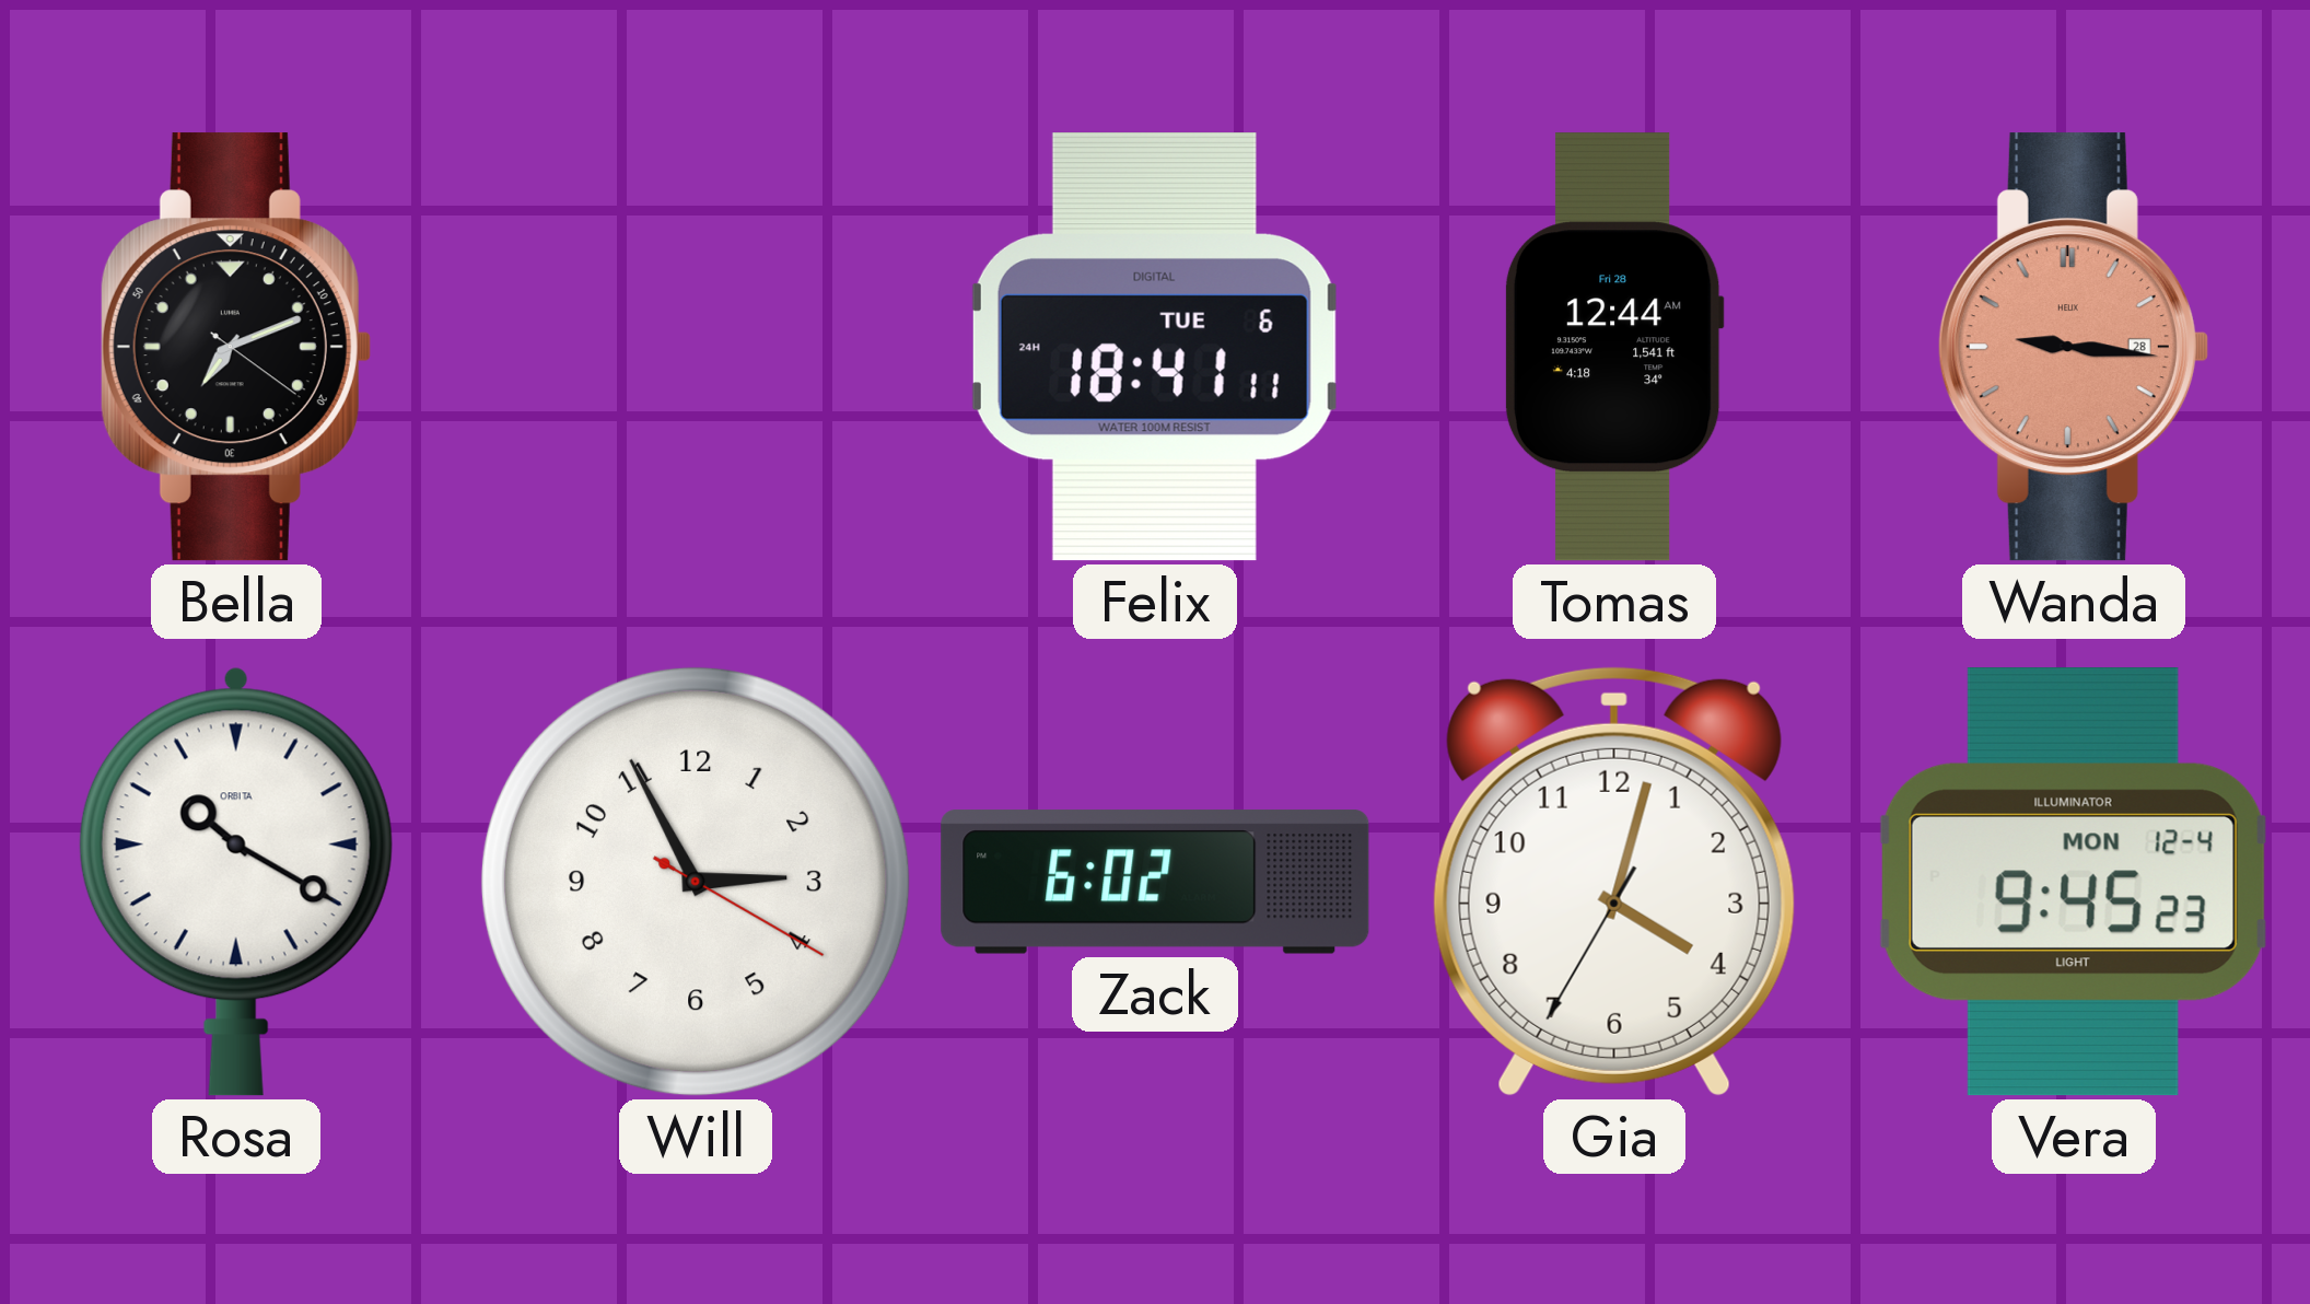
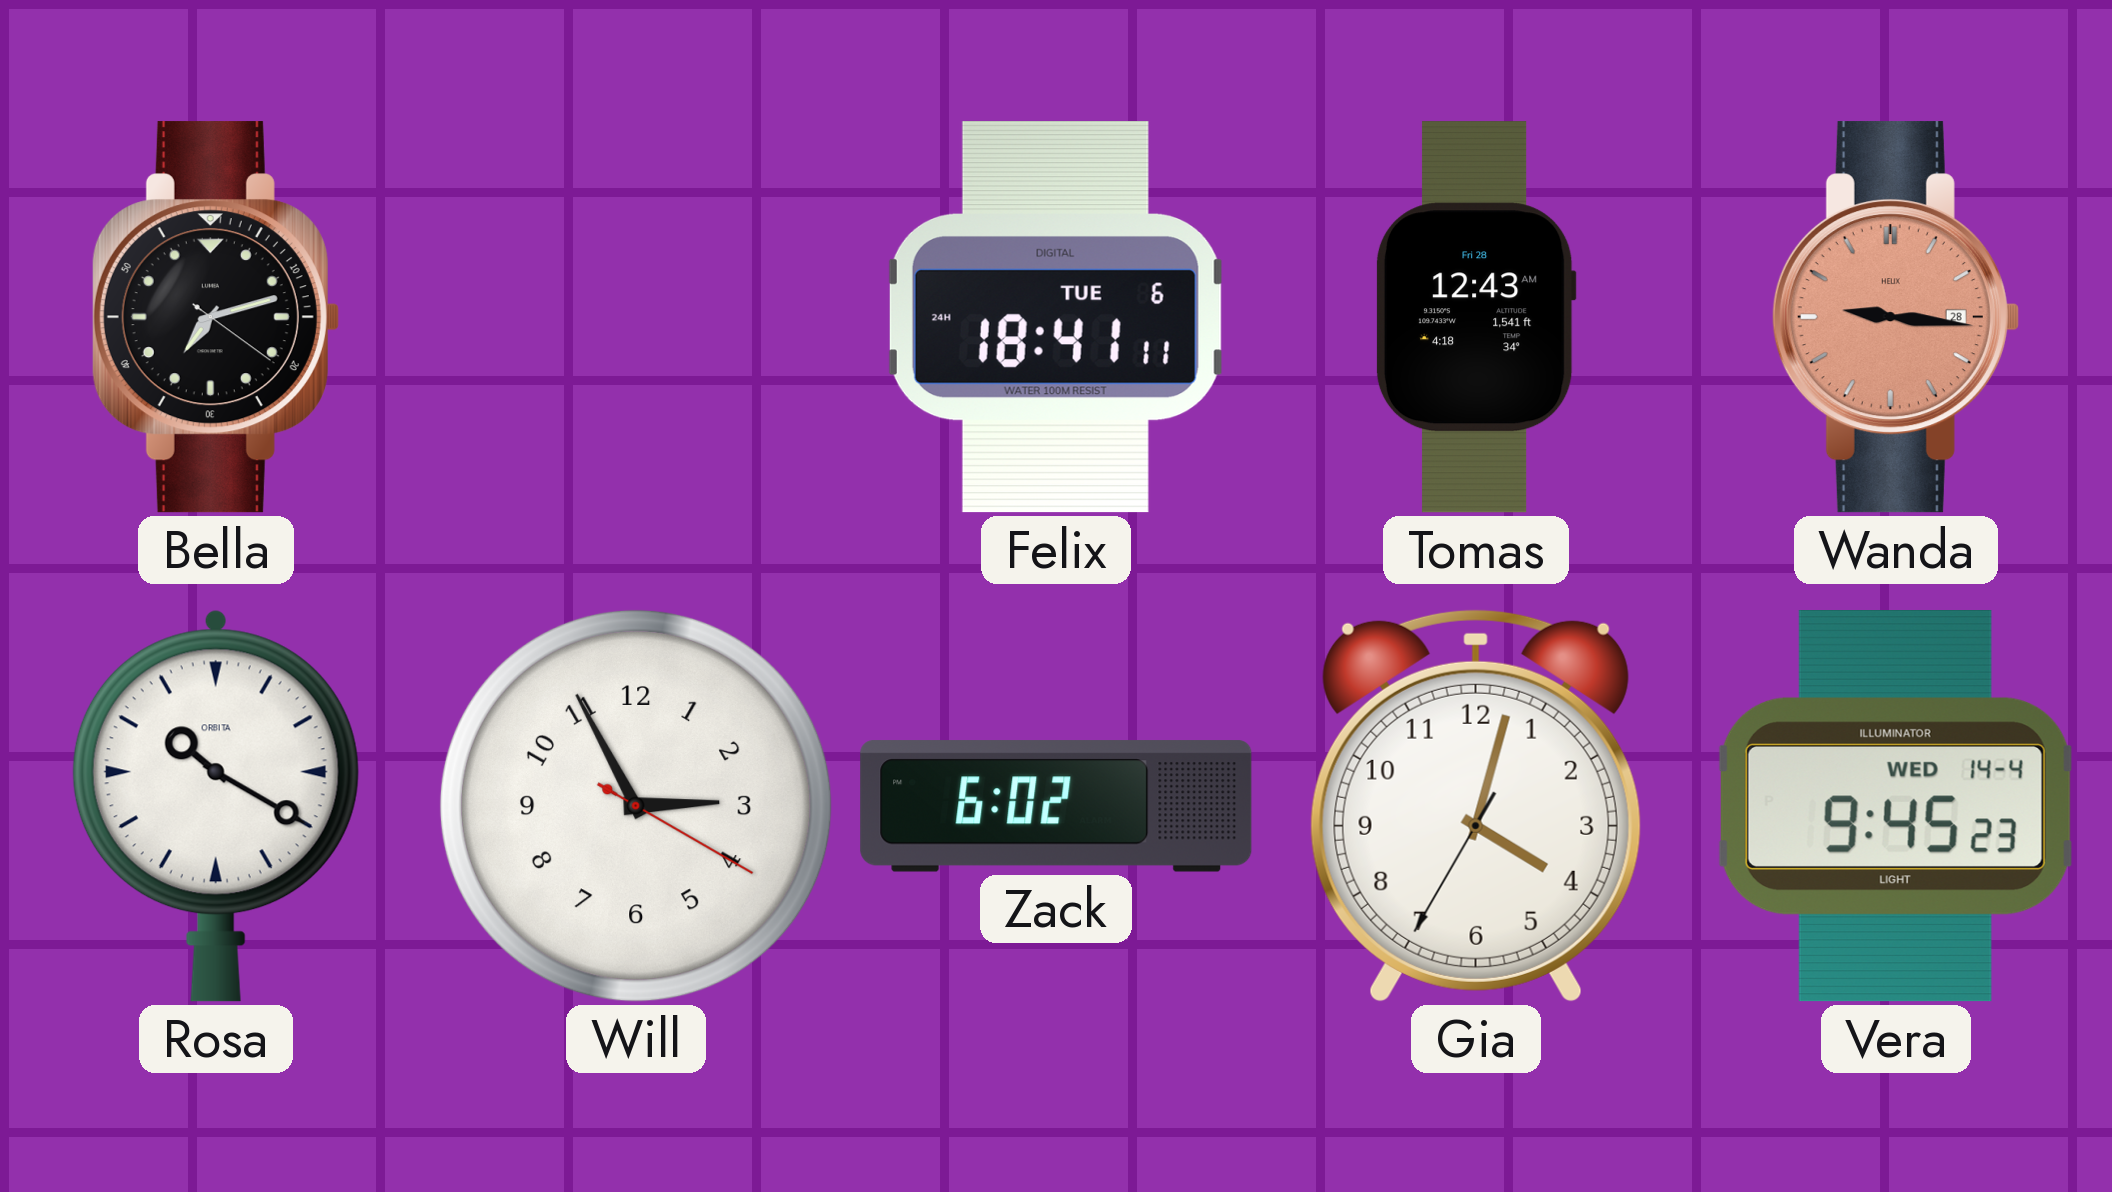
Bella: 7:11 -> 7:12 (215, 317)
Tomas: 12:44 -> 12:43 (1476, 317)
Vera date: MON 12-4 -> WED 14-4 (1896, 807)
